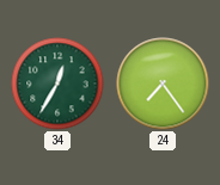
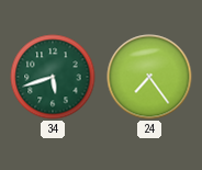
34: 12:35 -> 5:42 (53, 77)
